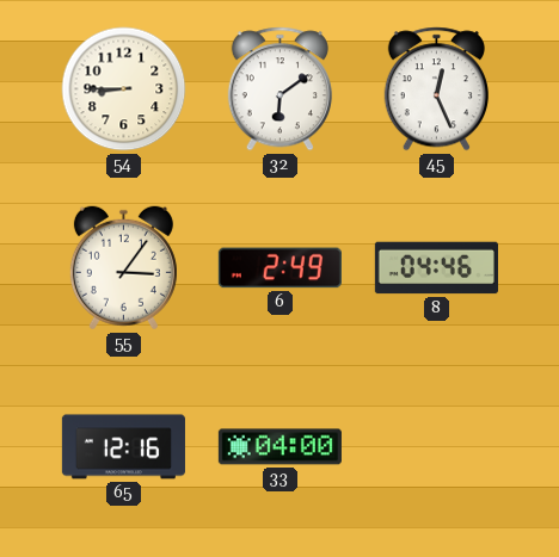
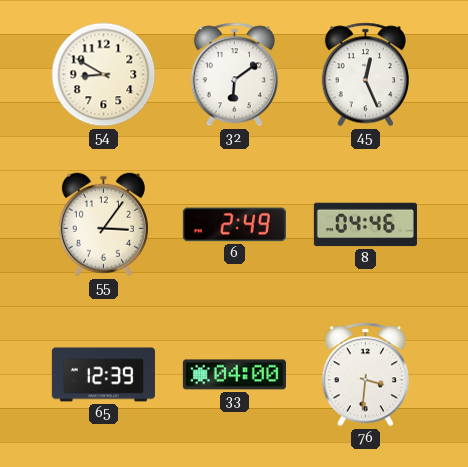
54: 8:45 -> 8:50 (104, 75)
65: 12:16 -> 12:39 (103, 375)
76: none -> 3:31 (365, 375)
